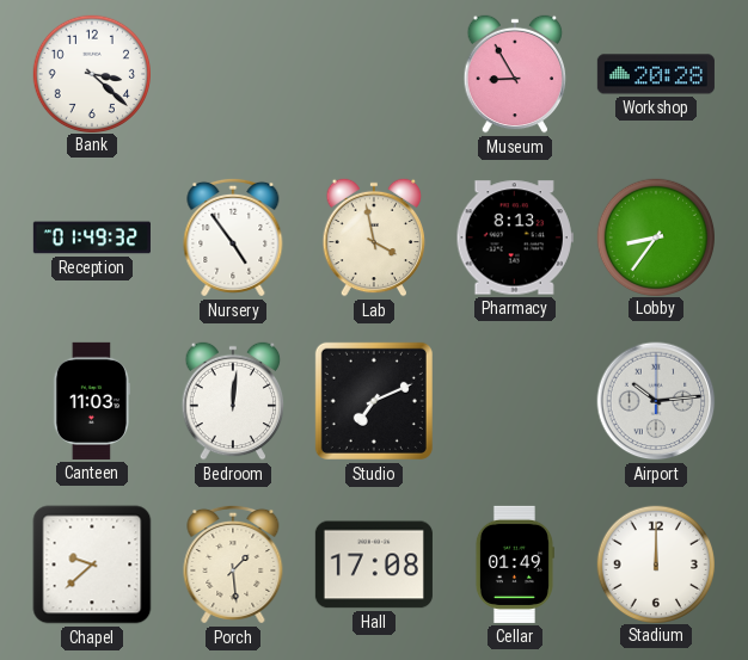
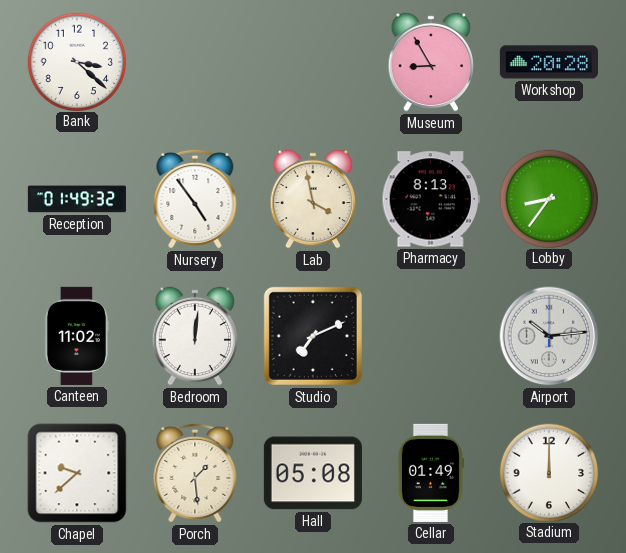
Canteen: 11:03 -> 11:02 (76, 336)
Hall: 17:08 -> 05:08 (313, 473)
